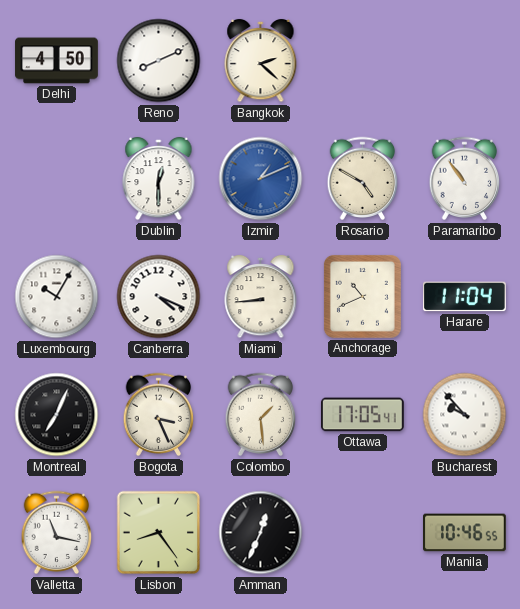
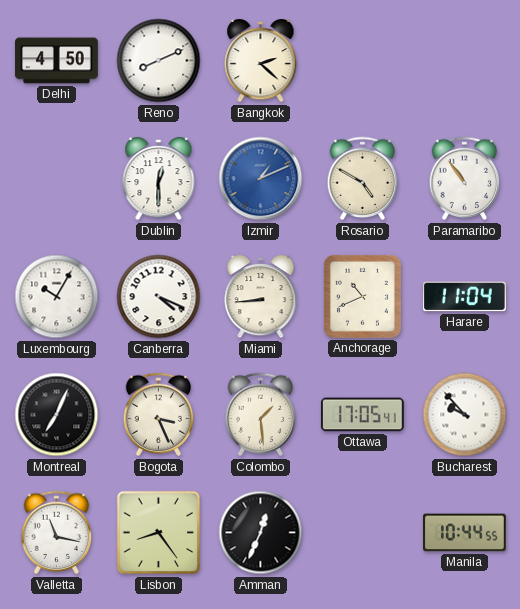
Manila: 10:46 -> 10:44 (465, 533)
